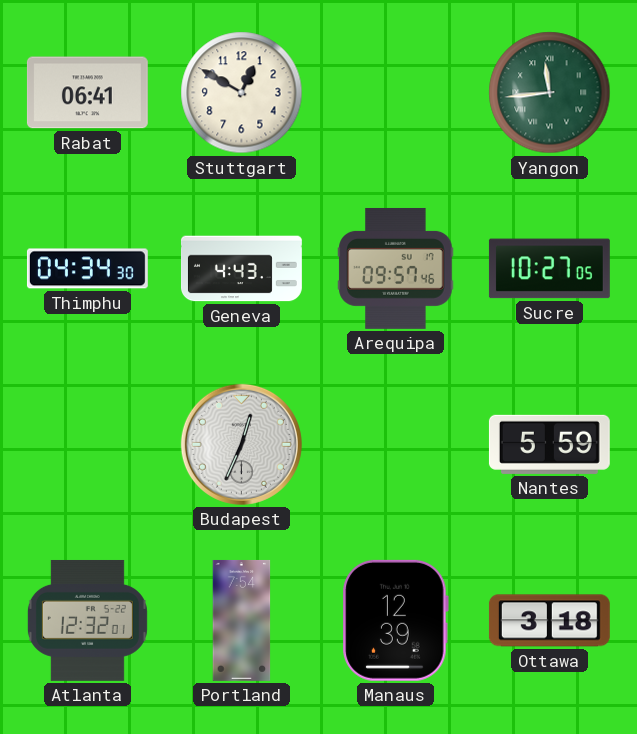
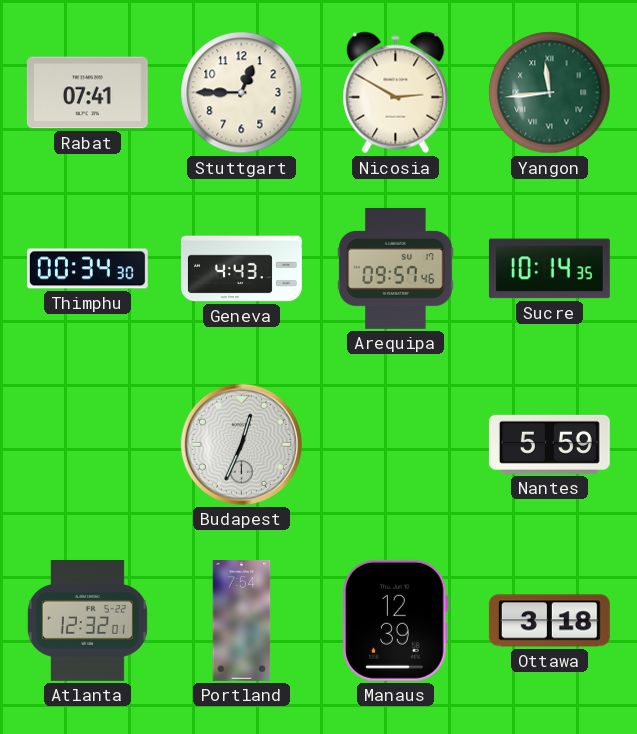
Rabat: 06:41 -> 07:41 (87, 93)
Stuttgart: 12:50 -> 12:45 (242, 93)
Nicosia: none -> 2:50 (396, 93)
Thimphu: 04:34 -> 00:34 (87, 269)
Sucre: 10:27 -> 10:14 (549, 269)
